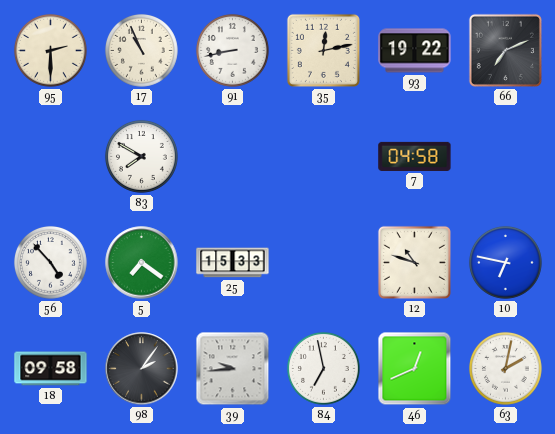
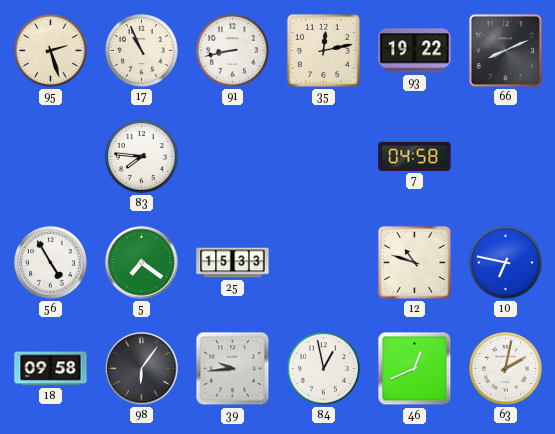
95: 2:30 -> 2:27 (50, 50)
66: 7:11 -> 8:11 (505, 50)
83: 7:50 -> 7:46 (141, 156)
56: 4:53 -> 4:55 (50, 262)
98: 2:06 -> 6:06 (142, 369)
84: 6:58 -> 12:58 (323, 368)
